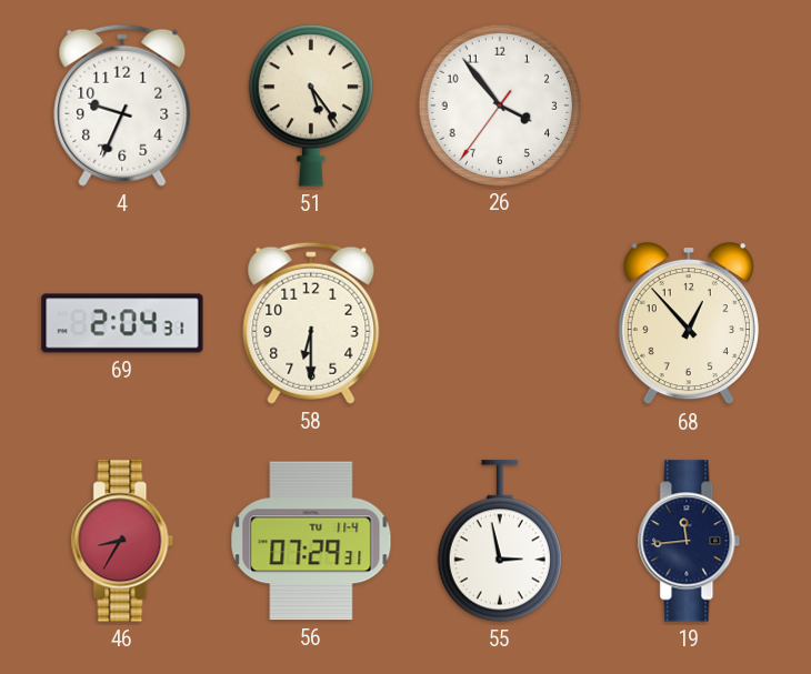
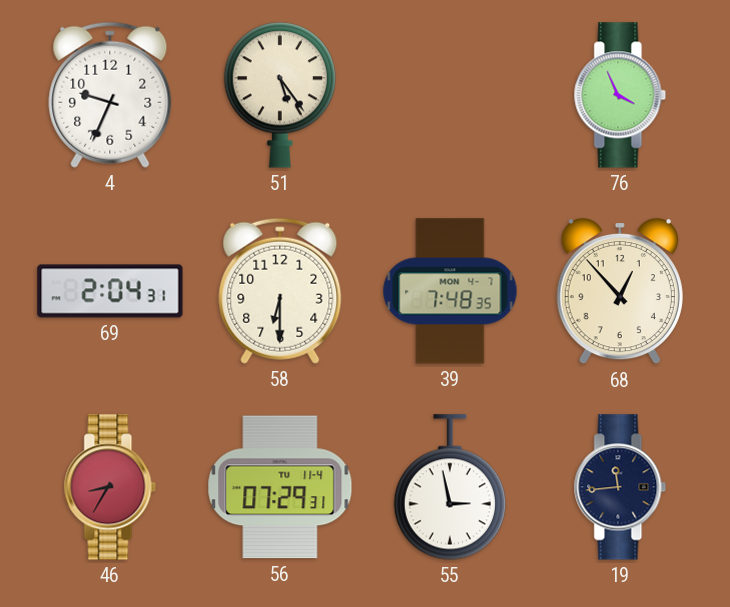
26: 3:53 -> none (499, 104)
76: none -> 3:56 (620, 95)
39: none -> 7:48 (450, 291)
